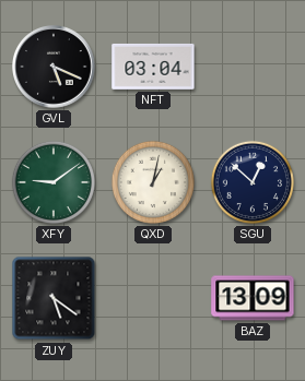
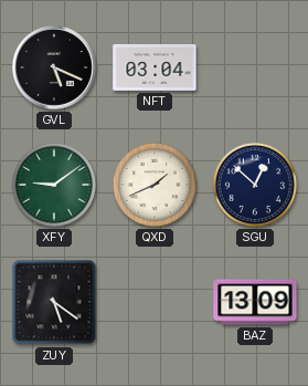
QXD: 1:02 -> 1:41 (155, 185)
